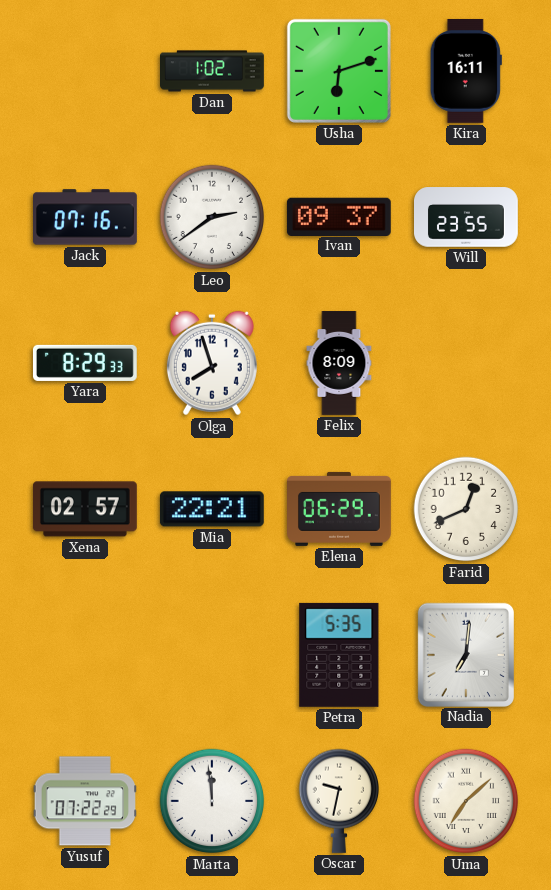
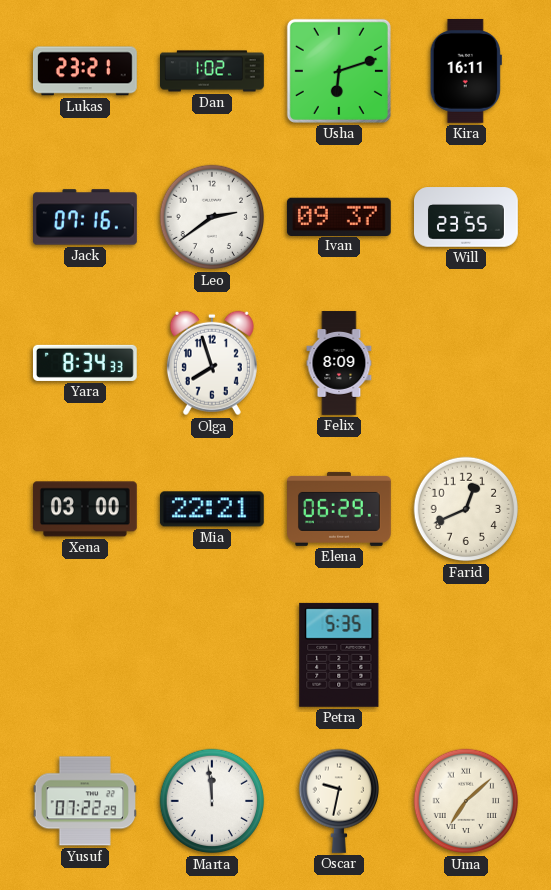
Lukas: none -> 23:21 (85, 71)
Yara: 8:29 -> 8:34 (85, 363)
Xena: 02:57 -> 03:00 (85, 509)
Nadia: 7:01 -> none (466, 654)
